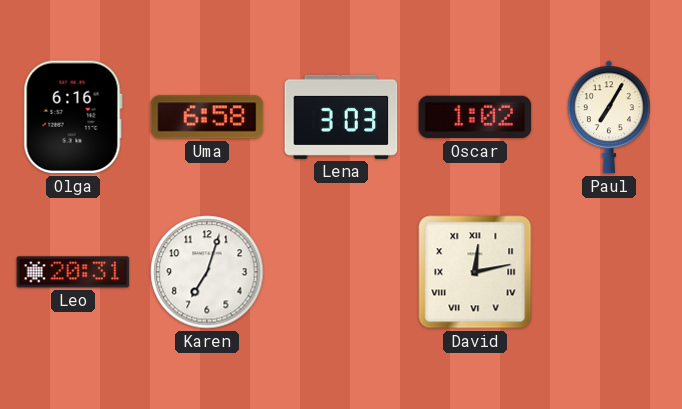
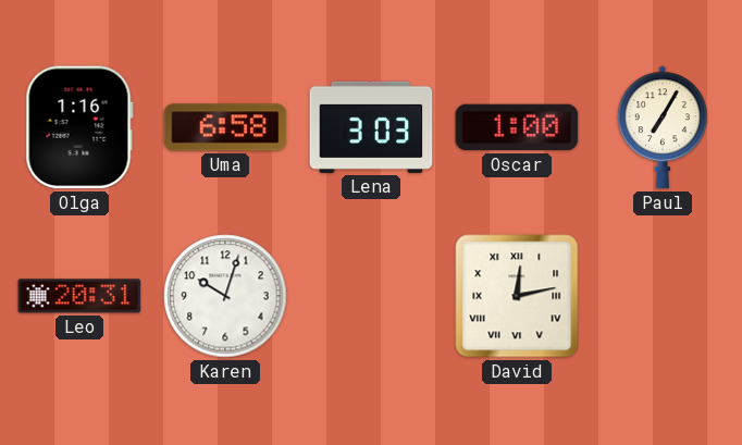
Olga: 6:16 -> 1:16 (79, 127)
Oscar: 1:02 -> 1:00 (517, 127)
Karen: 7:03 -> 10:03 (225, 296)
